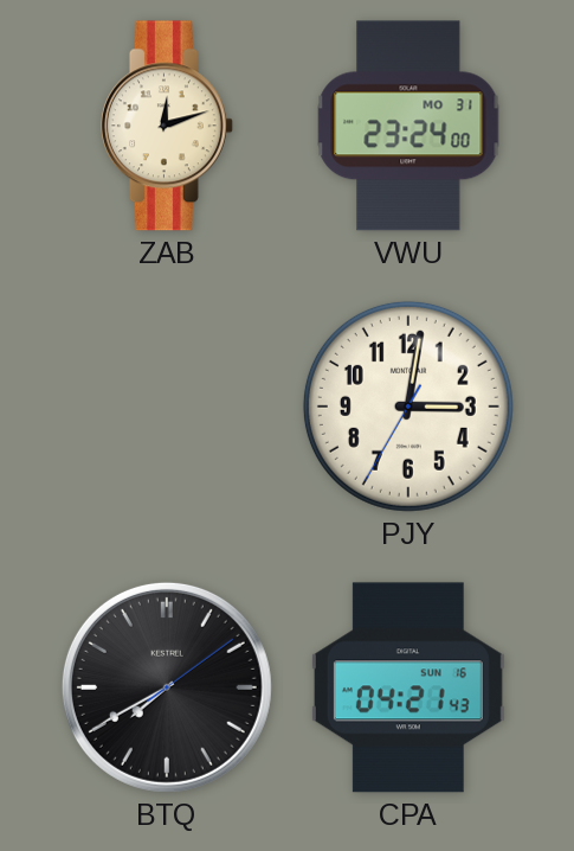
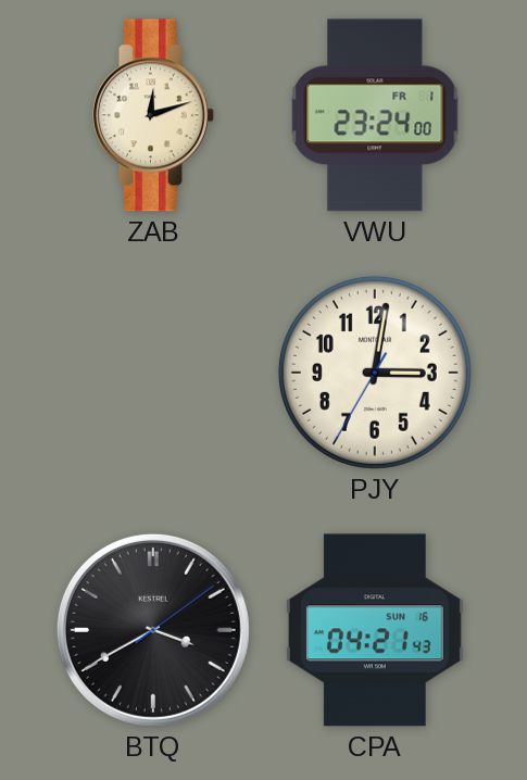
VWU date: MO 31 -> FR 1 (375, 115)
BTQ: 7:40 -> 3:40 (153, 630)
